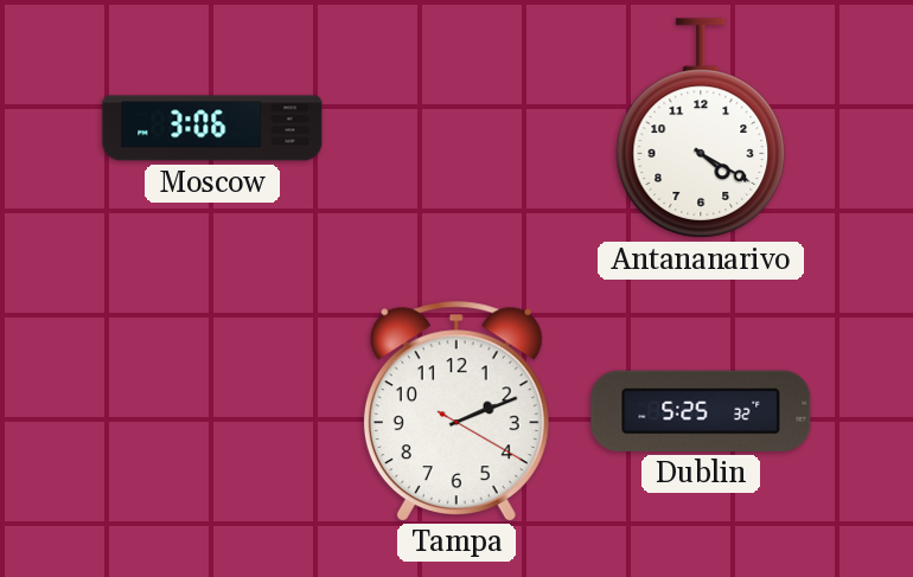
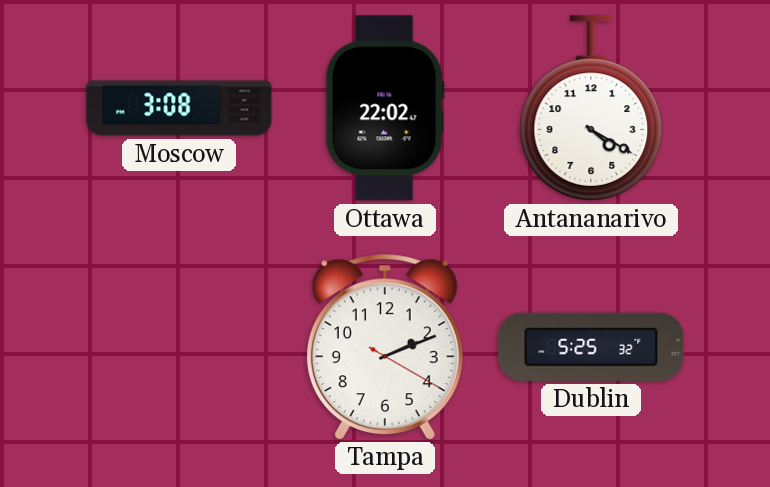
Moscow: 3:06 -> 3:08 (179, 108)
Ottawa: none -> 22:02 (385, 108)
